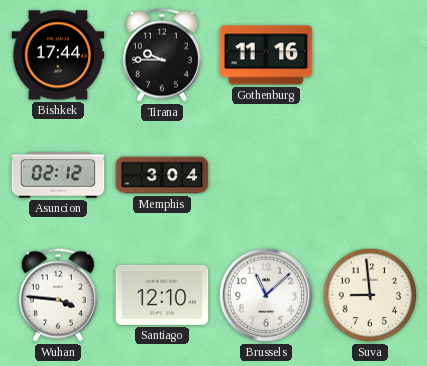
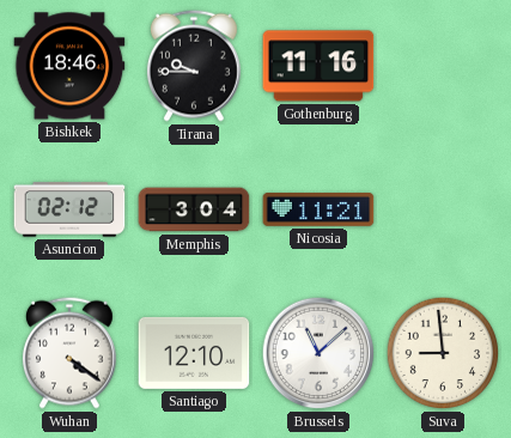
Bishkek: 17:44 -> 18:46 (69, 66)
Nicosia: none -> 11:21 (318, 209)
Wuhan: 3:46 -> 4:21 (69, 353)
